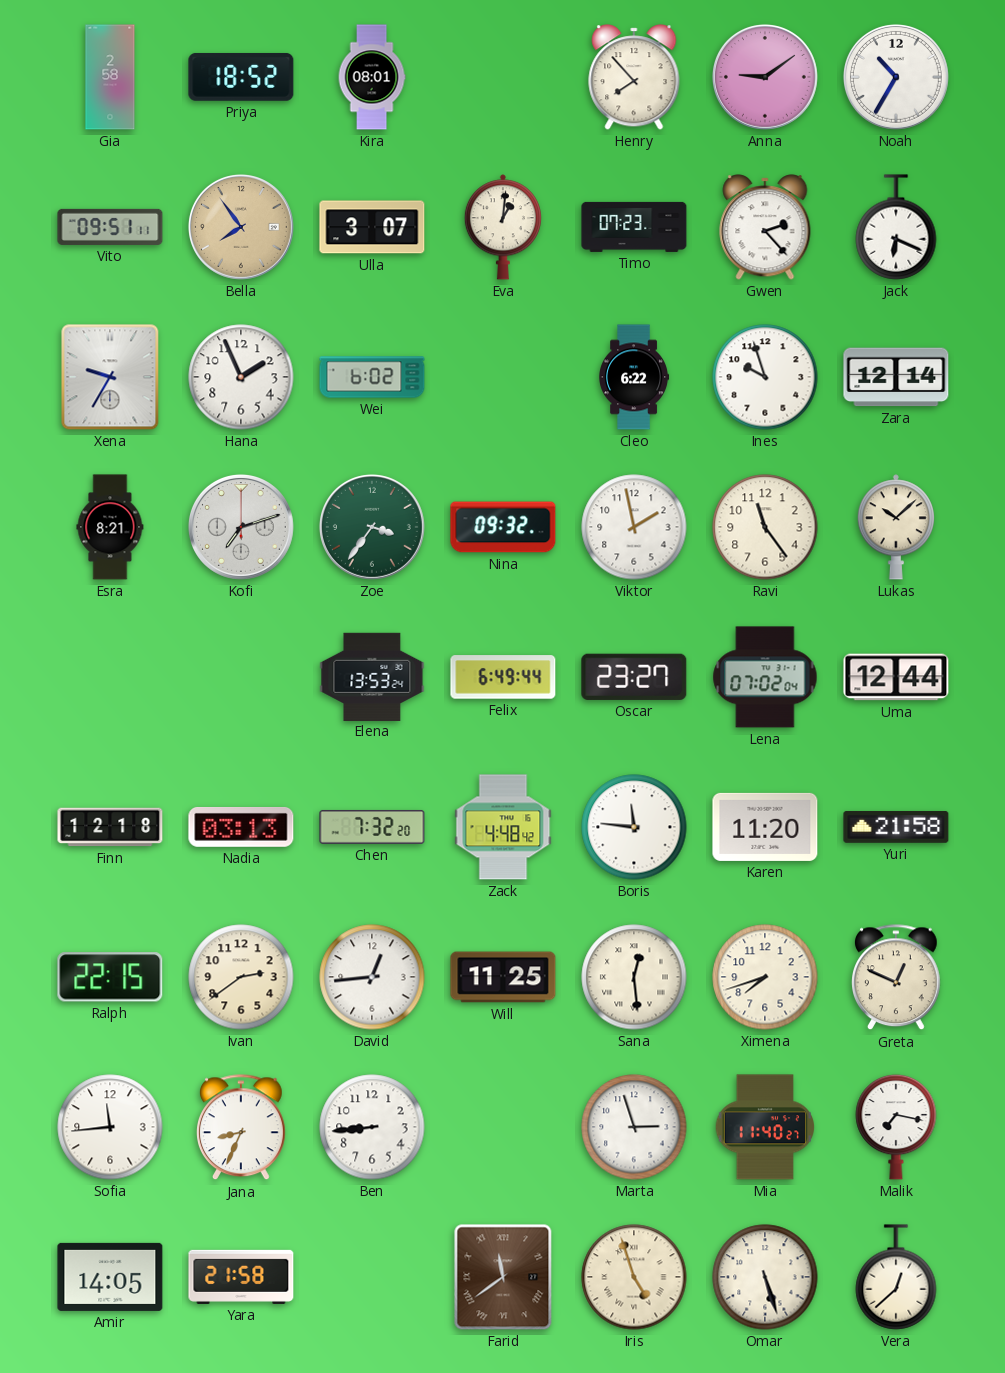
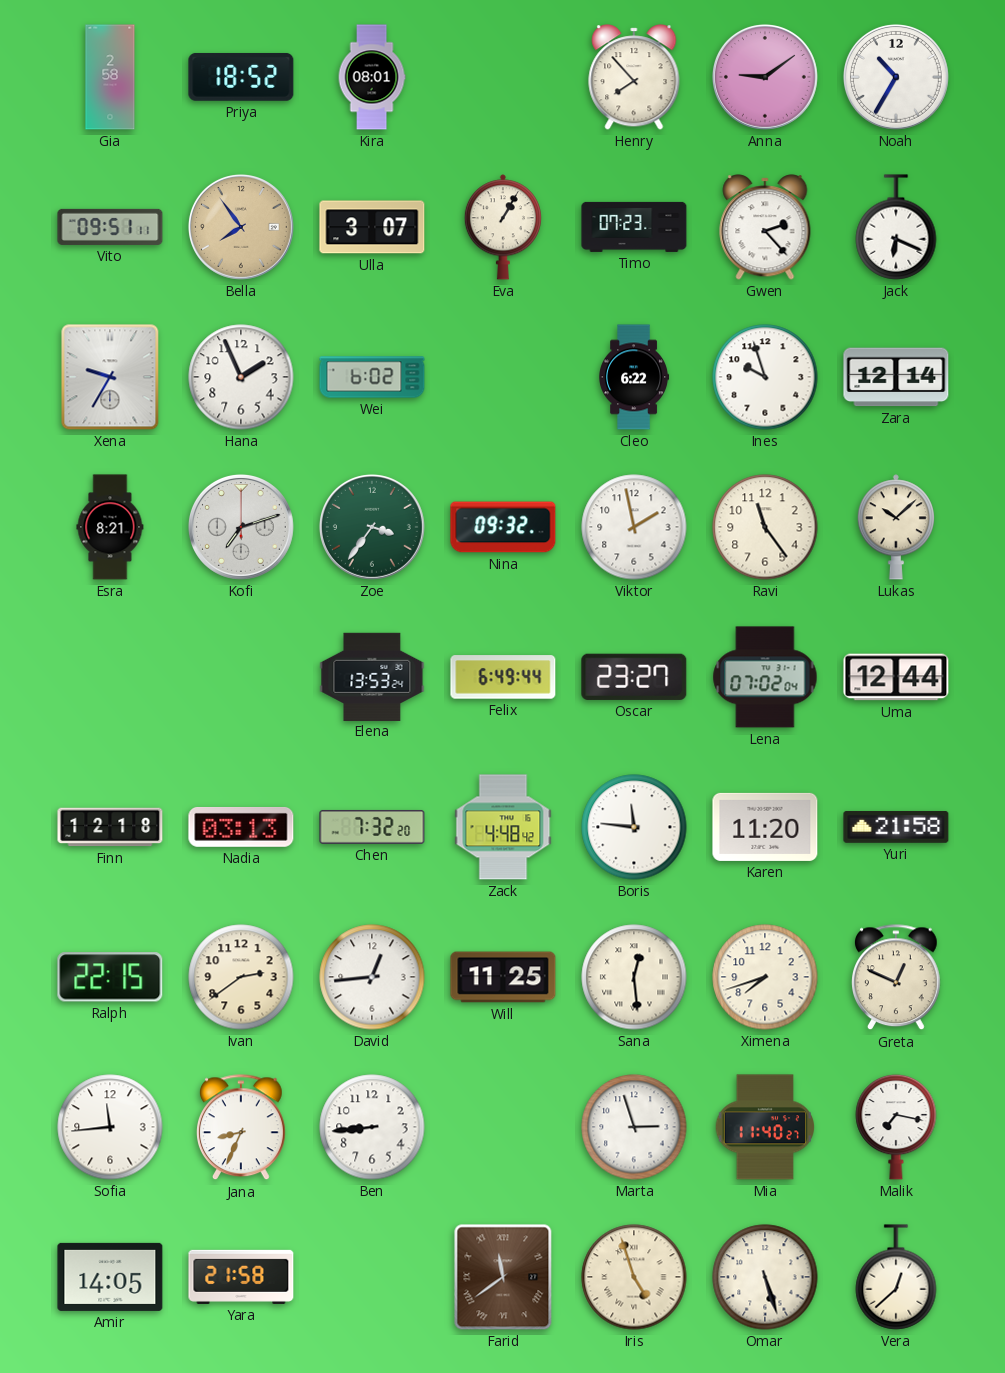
Eva: 1:01 -> 1:05 (503, 227)
